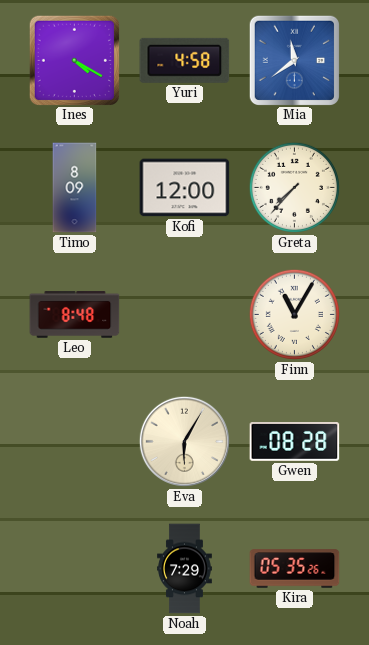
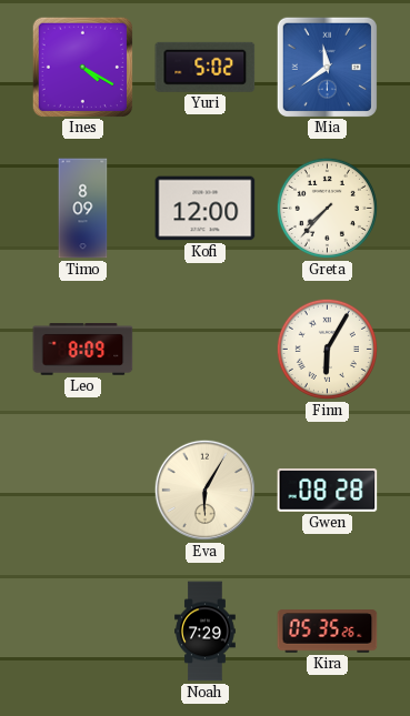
Yuri: 4:58 -> 5:02 (206, 67)
Leo: 8:48 -> 8:09 (83, 350)
Finn: 11:05 -> 6:05 (327, 349)
